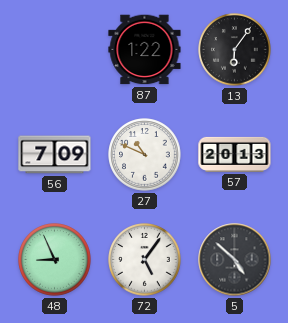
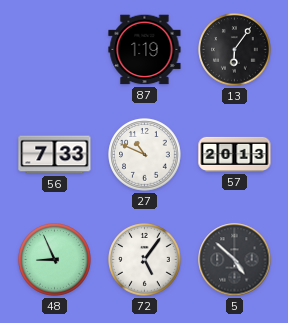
87: 1:22 -> 1:19 (145, 50)
56: 7:09 -> 7:33 (55, 155)
